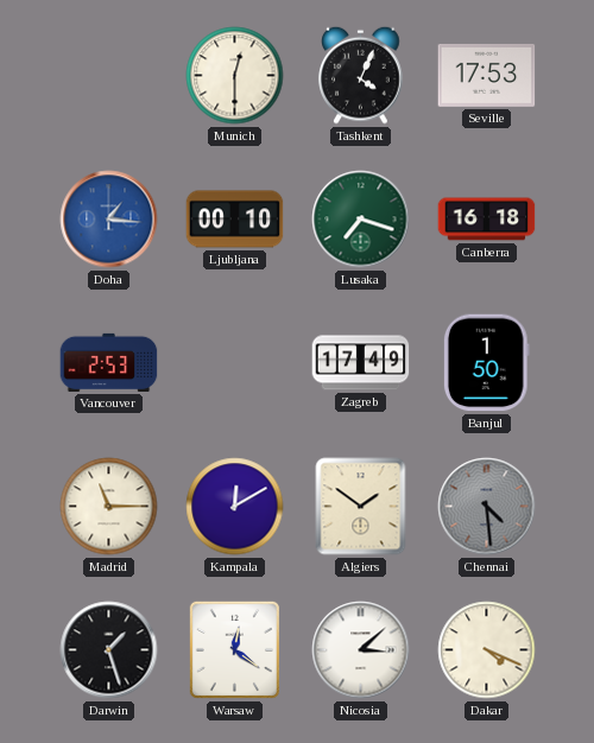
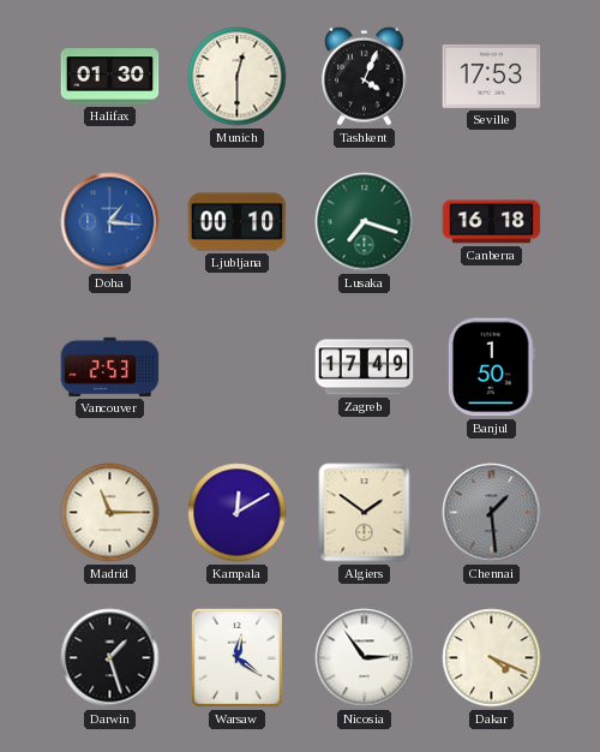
Halifax: none -> 01:30 (110, 77)
Chennai: 4:29 -> 1:29 (492, 513)
Nicosia: 3:08 -> 2:54 (365, 658)
